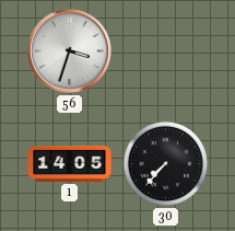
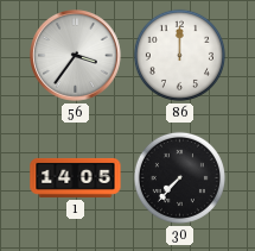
56: 3:33 -> 3:36 (76, 56)
86: none -> 12:00 (179, 55)
